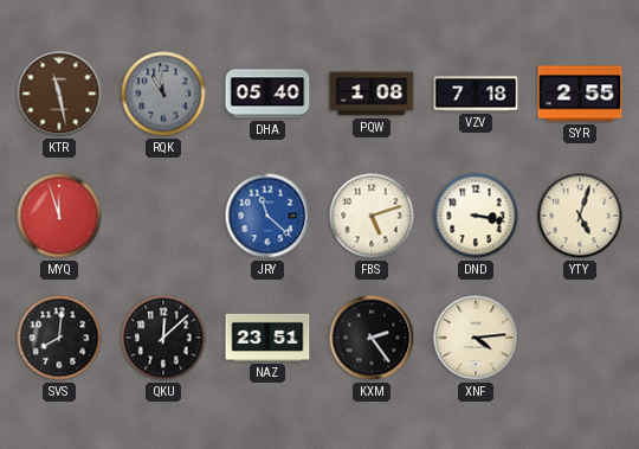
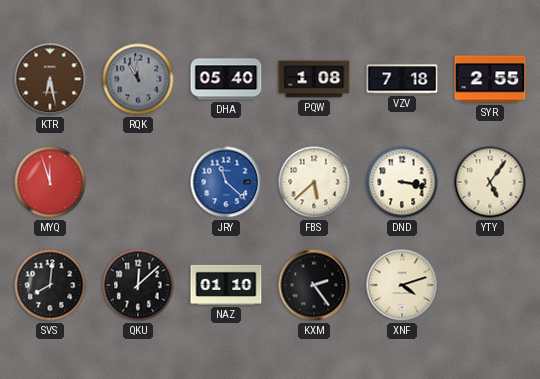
KTR: 11:28 -> 6:28 (50, 79)
FBS: 5:12 -> 5:38 (314, 182)
YTY: 5:03 -> 5:06 (490, 182)
NAZ: 23:51 -> 01:10 (226, 285)
XNF: 4:14 -> 4:12 (402, 285)
